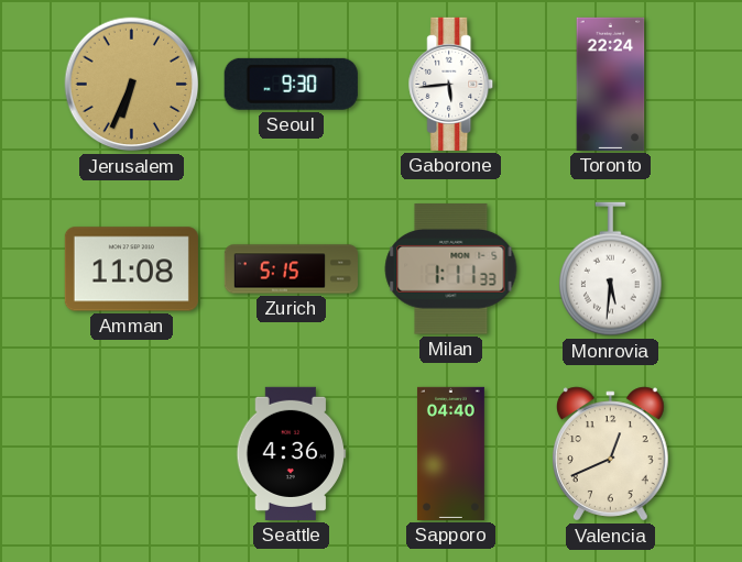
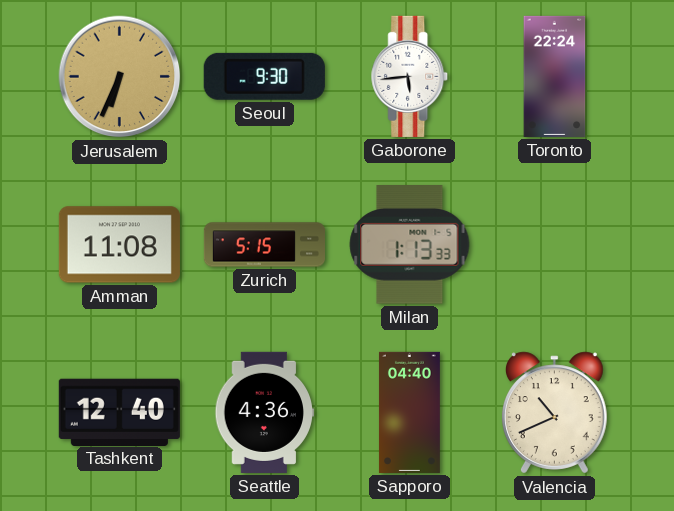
Milan: 1:11 -> 1:13 (410, 245)
Monrovia: 5:31 -> none (611, 269)
Tashkent: none -> 12:40 (119, 412)
Valencia: 12:41 -> 10:41 (554, 413)
